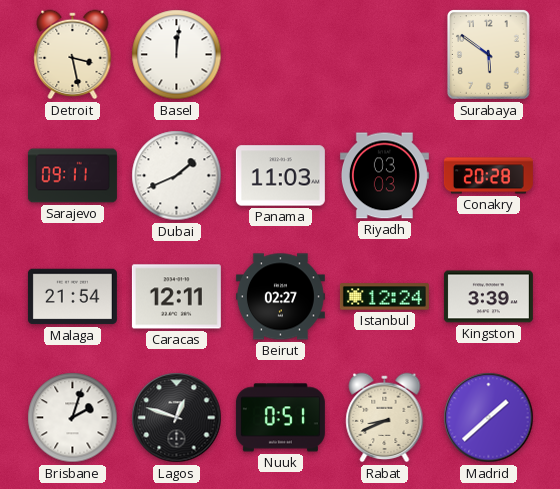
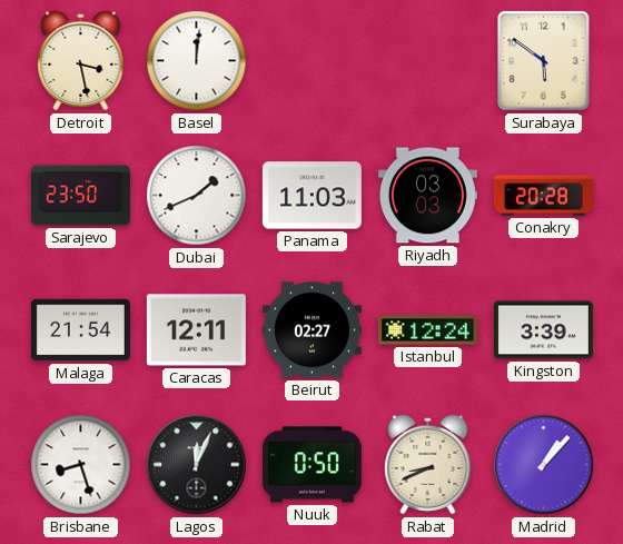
Sarajevo: 09:11 -> 23:50 (80, 196)
Brisbane: 2:03 -> 8:27 (81, 465)
Lagos: 12:48 -> 12:04 (197, 465)
Nuuk: 0:51 -> 0:50 (311, 465)
Madrid: 1:38 -> 1:07 (544, 465)
